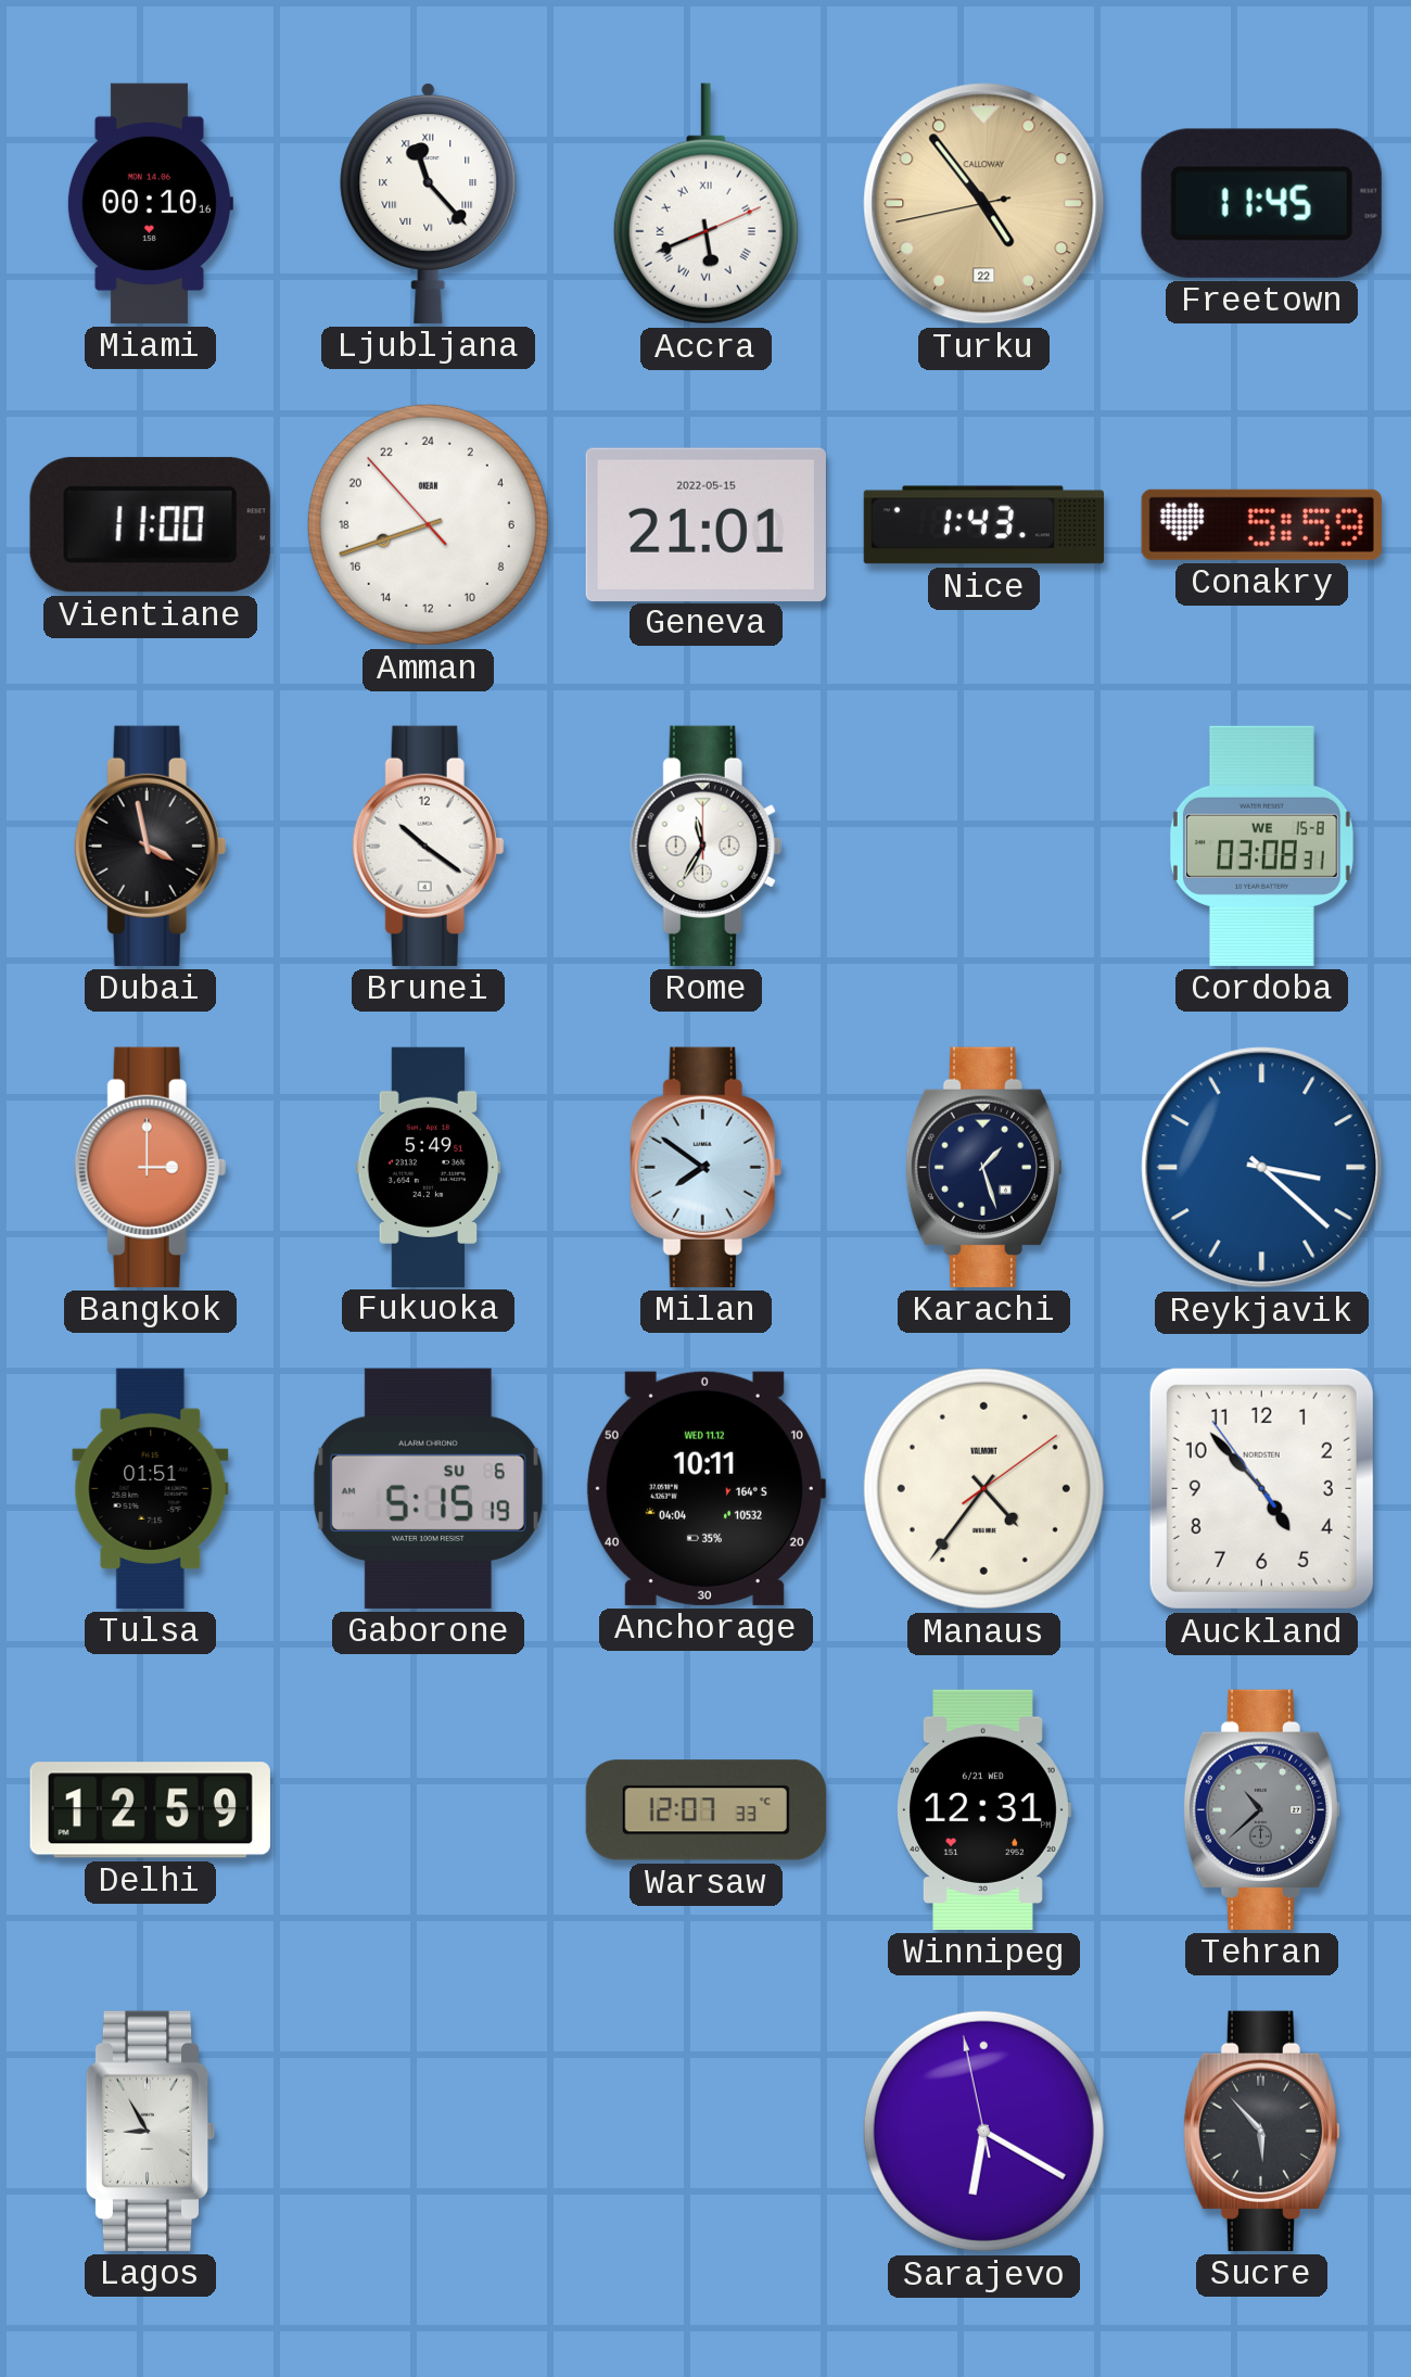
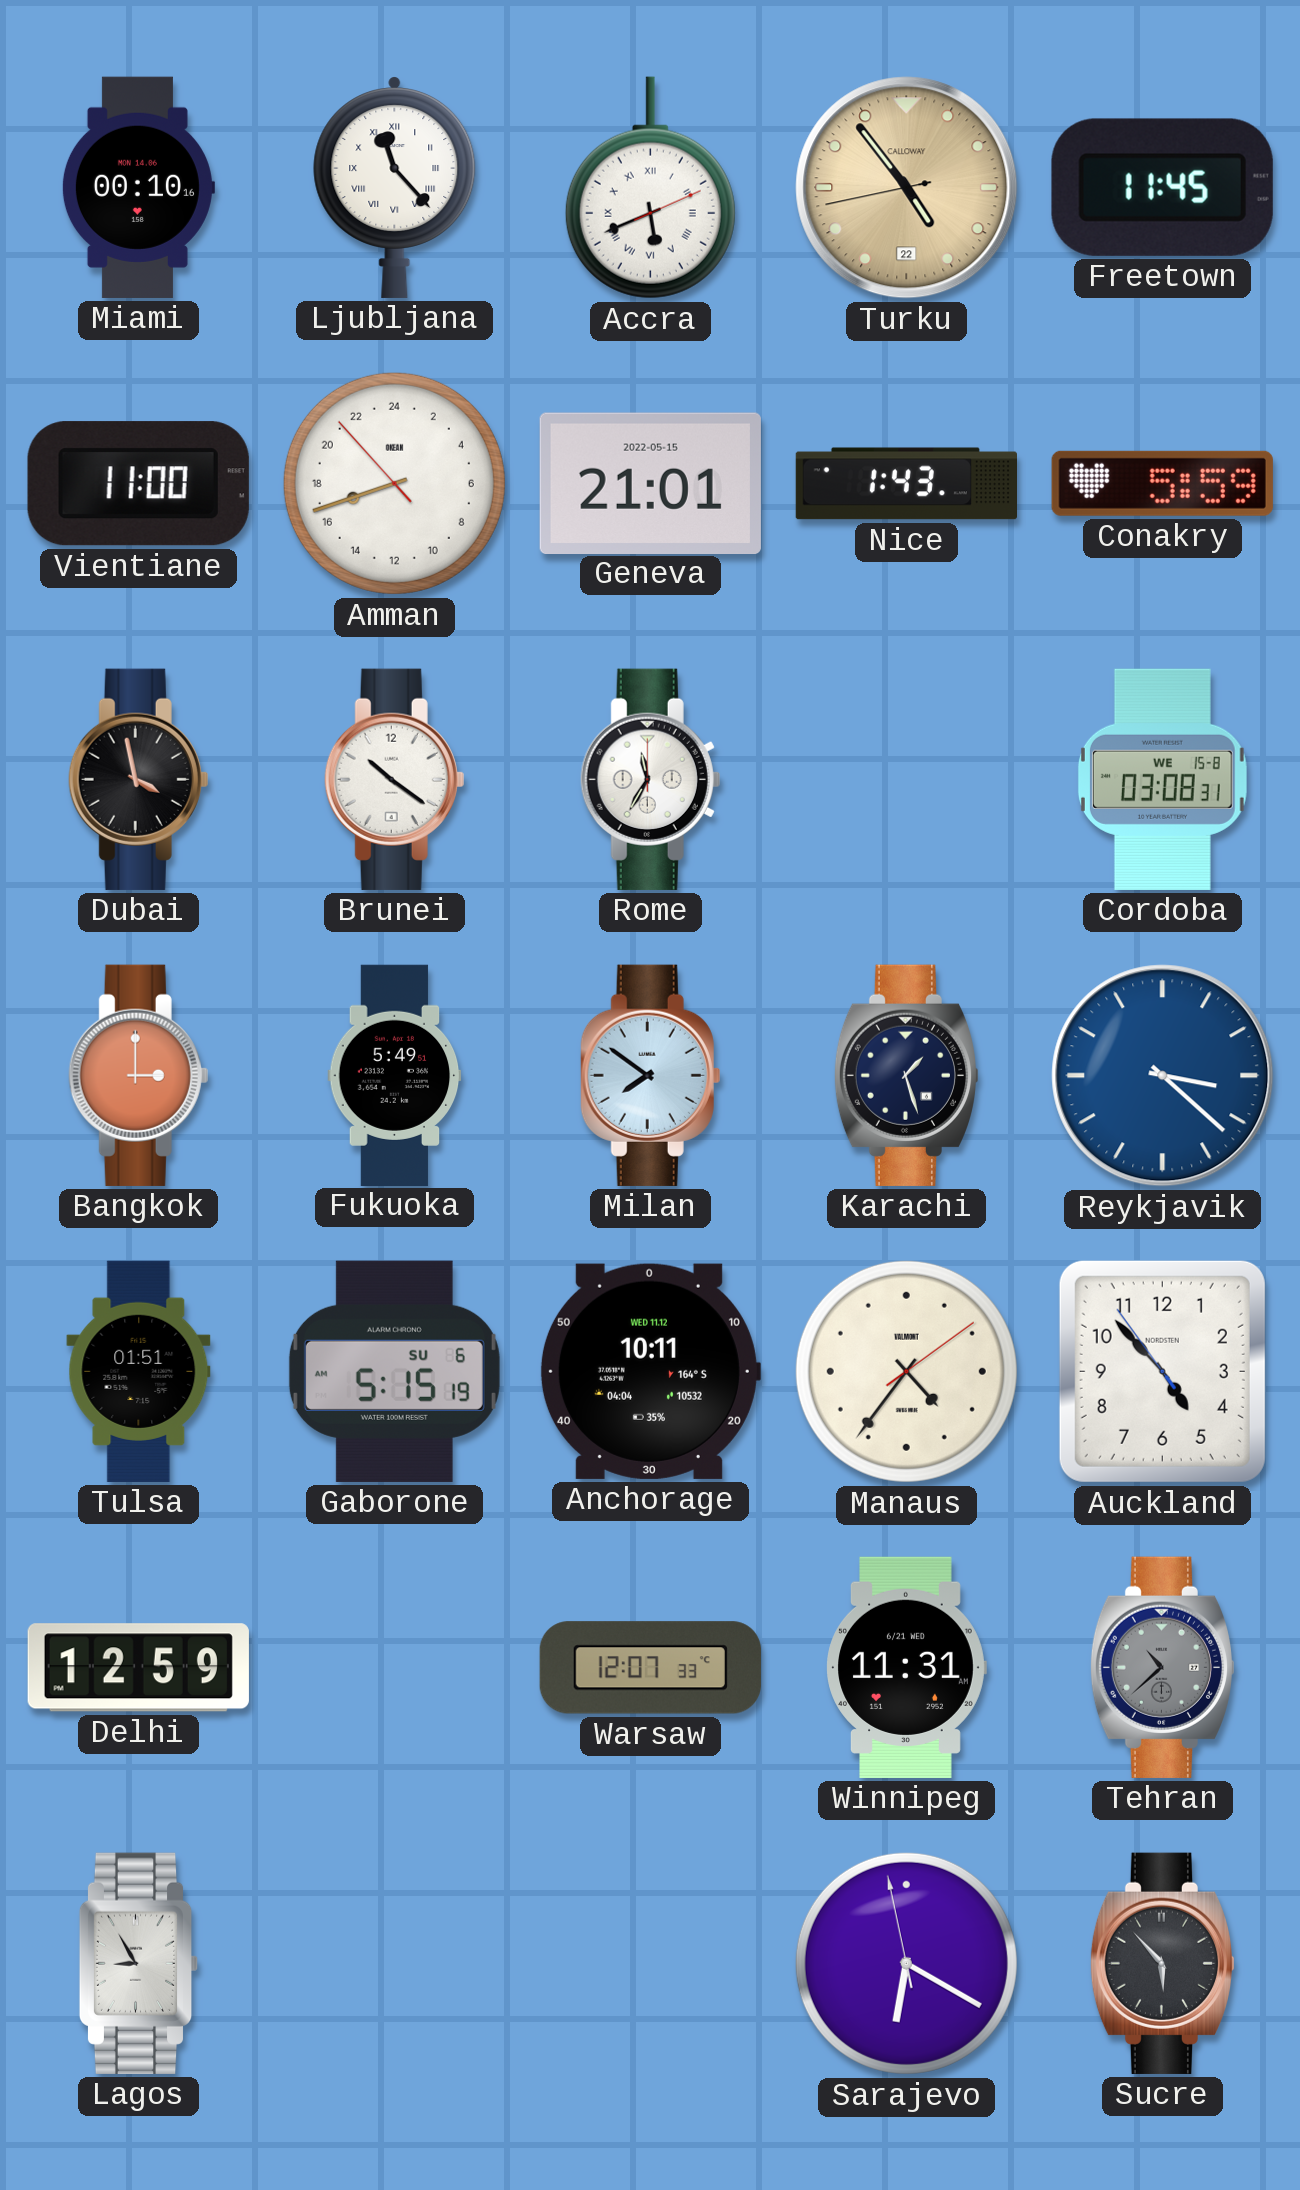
Winnipeg: 12:31 -> 11:31 (906, 1667)
